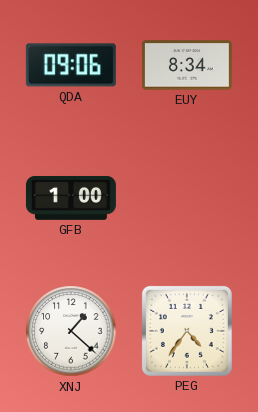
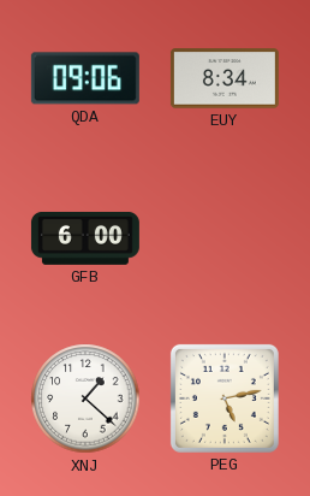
GFB: 1:00 -> 6:00 (85, 238)
PEG: 4:36 -> 5:13 (225, 398)
